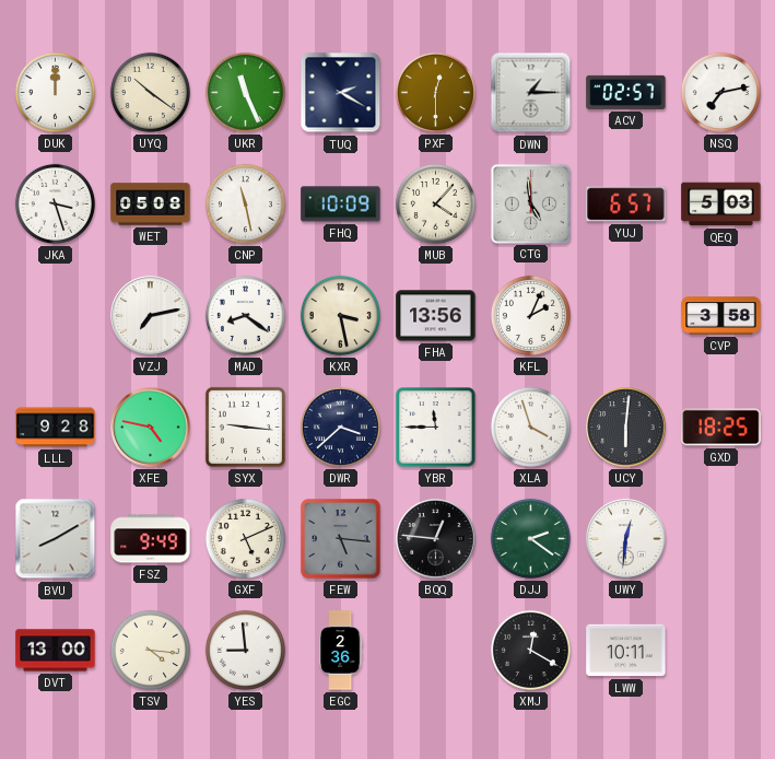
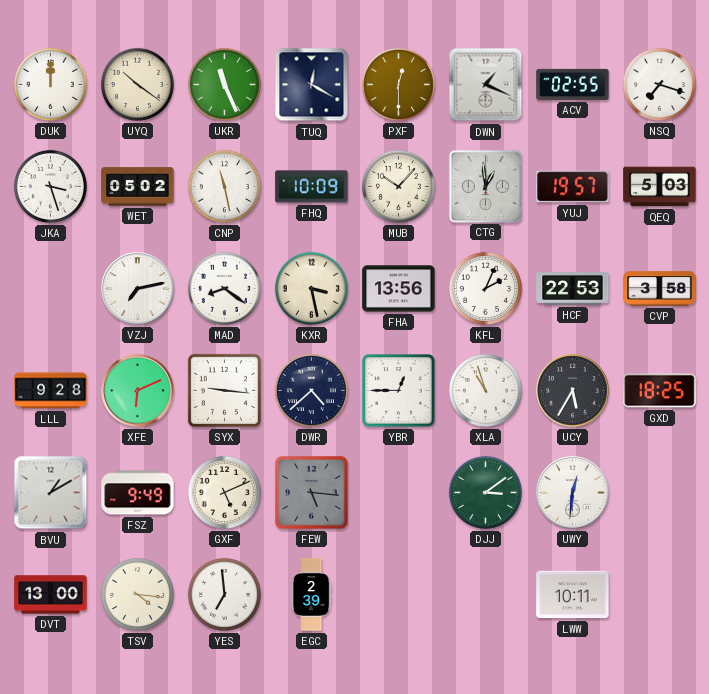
TUQ: 2:20 -> 12:20 (312, 85)
DWN: 1:15 -> 1:19 (486, 85)
ACV: 02:57 -> 02:55 (573, 84)
NSQ: 7:13 -> 7:18 (659, 84)
WET: 05:08 -> 05:02 (138, 187)
MUB: 4:07 -> 10:07 (398, 186)
CTG: 4:59 -> 12:59 (485, 186)
YUJ: 6:57 -> 19:57 (573, 187)
HCF: none -> 22:53 (573, 289)
XFE: 4:47 -> 6:11 (138, 391)
DWR: 3:38 -> 4:38 (311, 390)
YBR: 11:45 -> 12:45 (399, 391)
XLA: 3:57 -> 10:57 (485, 390)
UCY: 6:01 -> 5:35 (573, 391)
BVU: 8:10 -> 1:10 (51, 493)
BQQ: 12:46 -> none (436, 539)
DJJ: 2:21 -> 3:09 (485, 492)
YES: 8:59 -> 6:59 (224, 594)
EGC: 2:36 -> 2:39 (311, 595)
XMJ: 12:20 -> none (530, 650)
